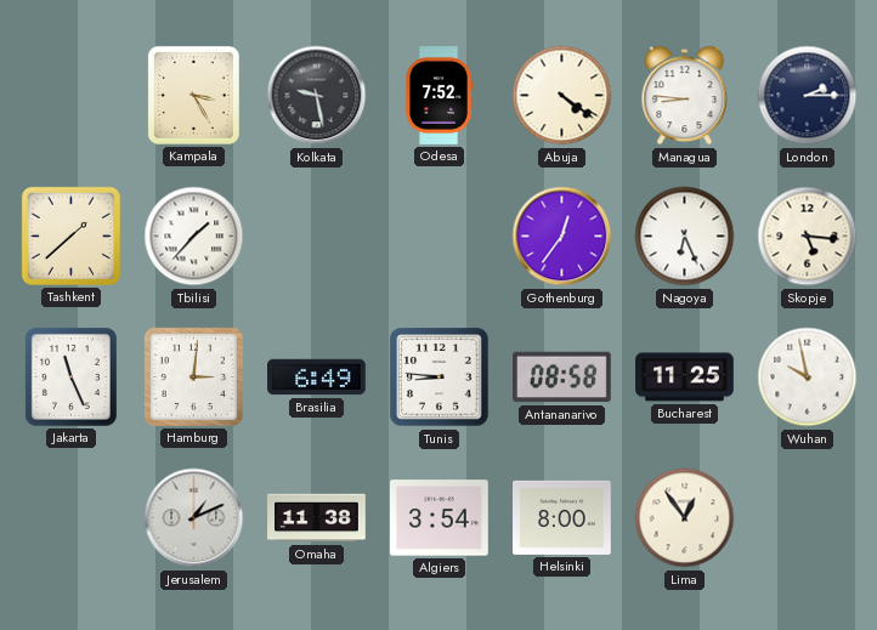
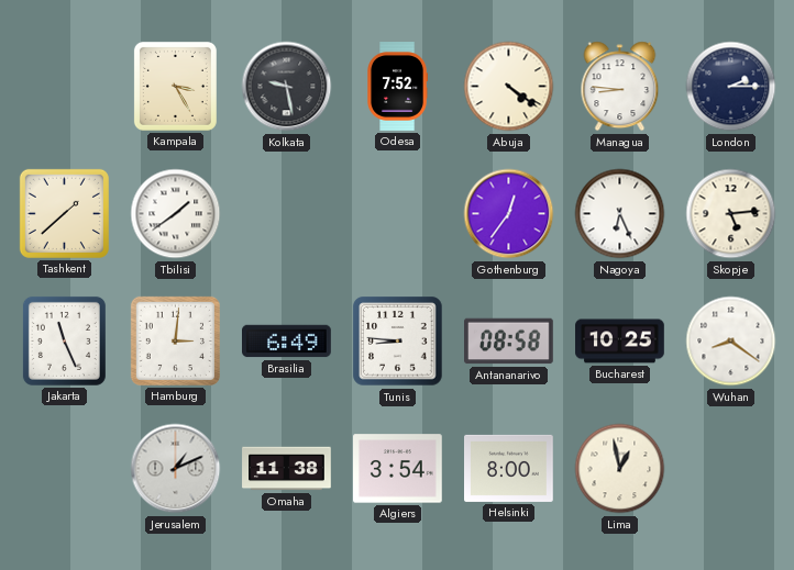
Tbilisi: 1:37 -> 1:39 (176, 214)
Skopje: 5:16 -> 5:14 (731, 214)
Bucharest: 11:25 -> 10:25 (620, 342)
Wuhan: 9:58 -> 8:21 (731, 342)
Lima: 12:54 -> 12:58 (620, 469)
